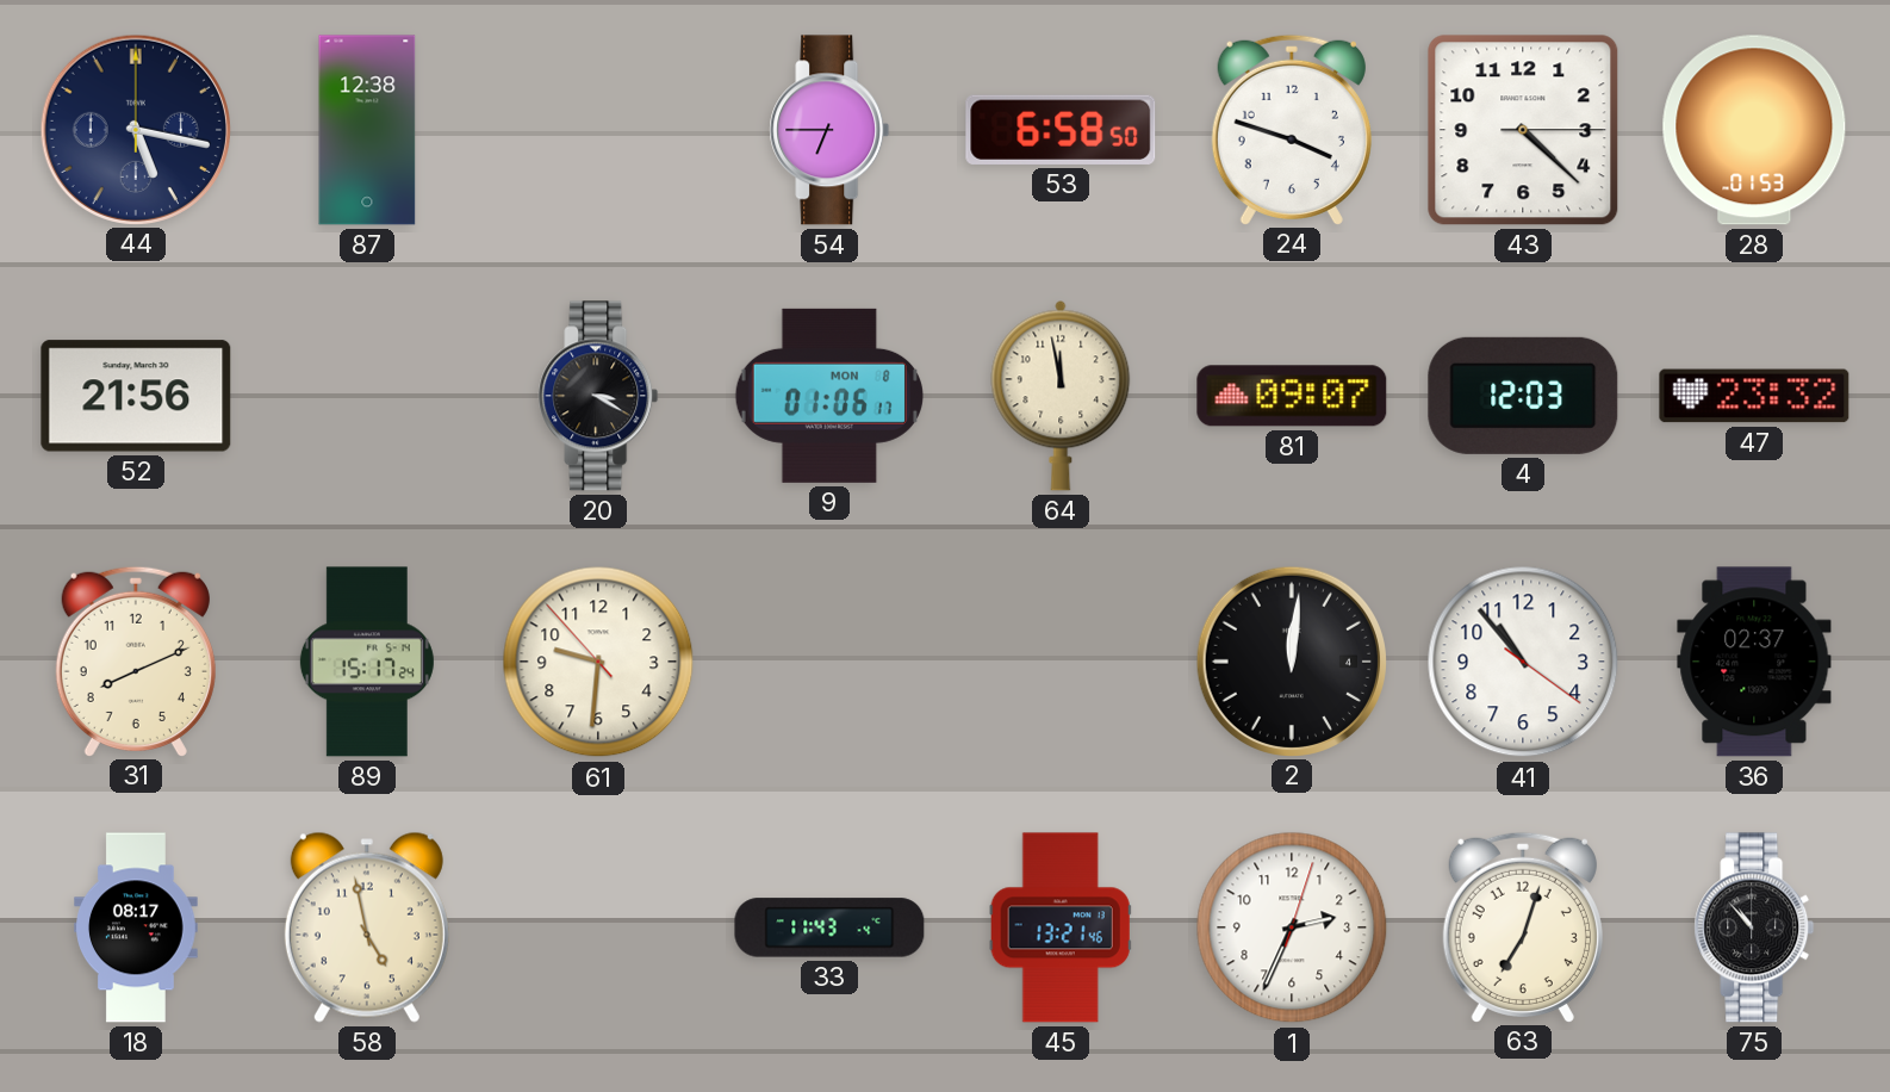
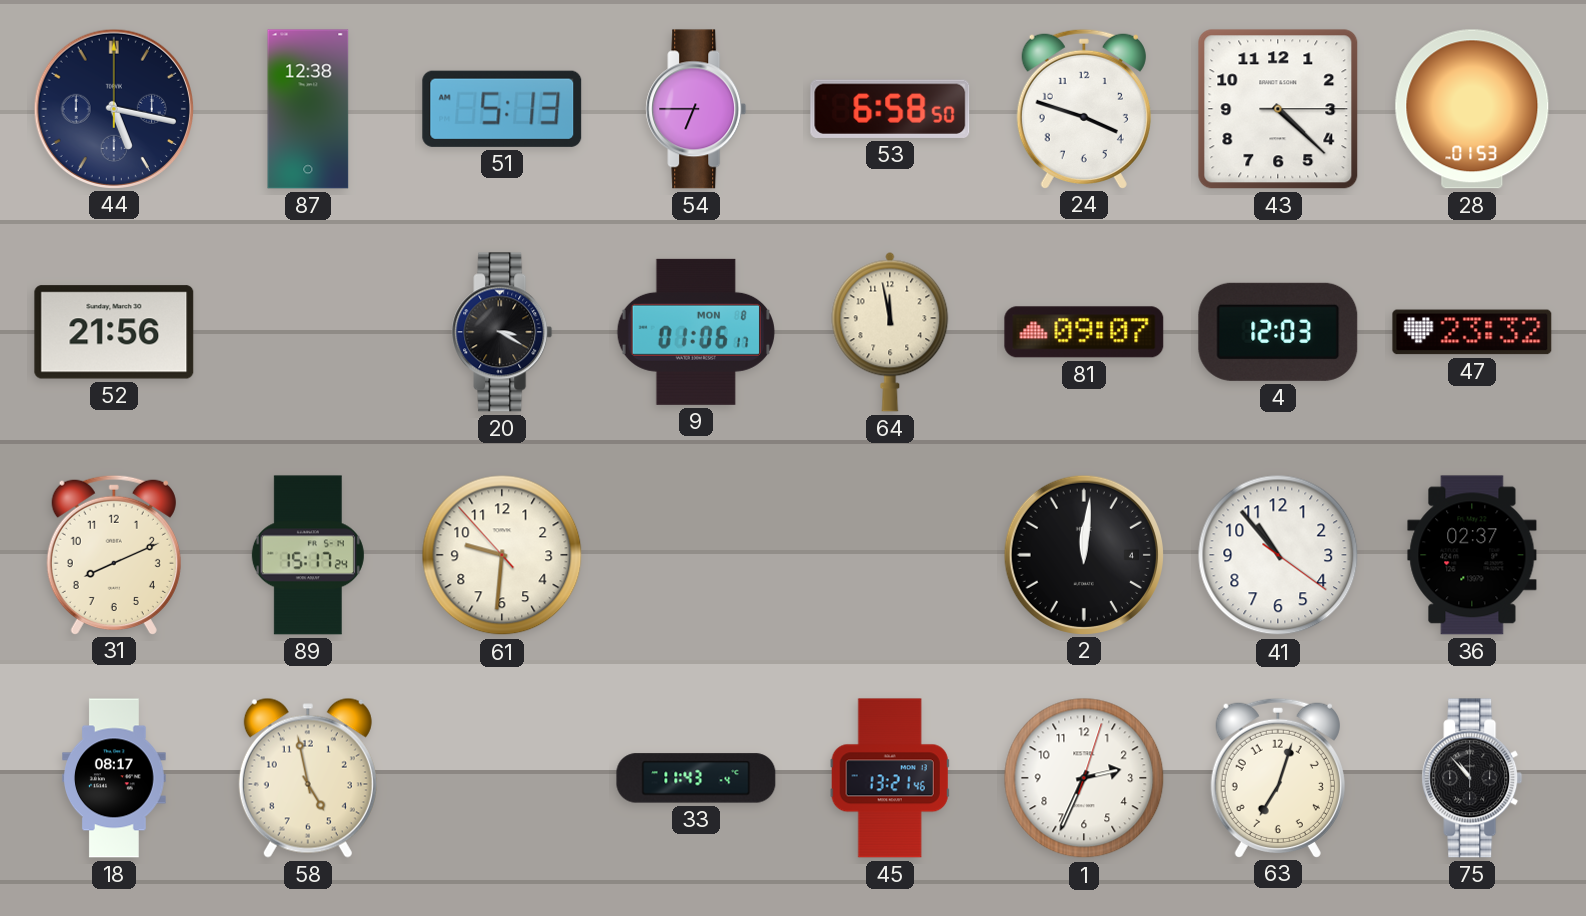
51: none -> 5:13 (502, 109)
